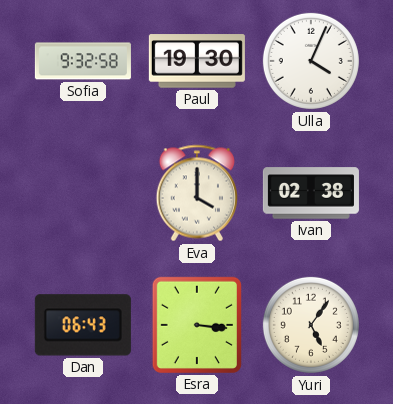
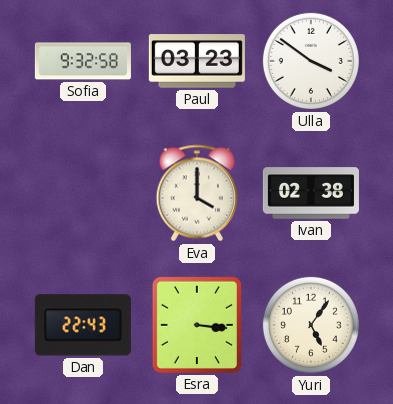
Paul: 19:30 -> 03:23 (197, 61)
Ulla: 4:04 -> 3:51 (311, 61)
Dan: 06:43 -> 22:43 (83, 325)
